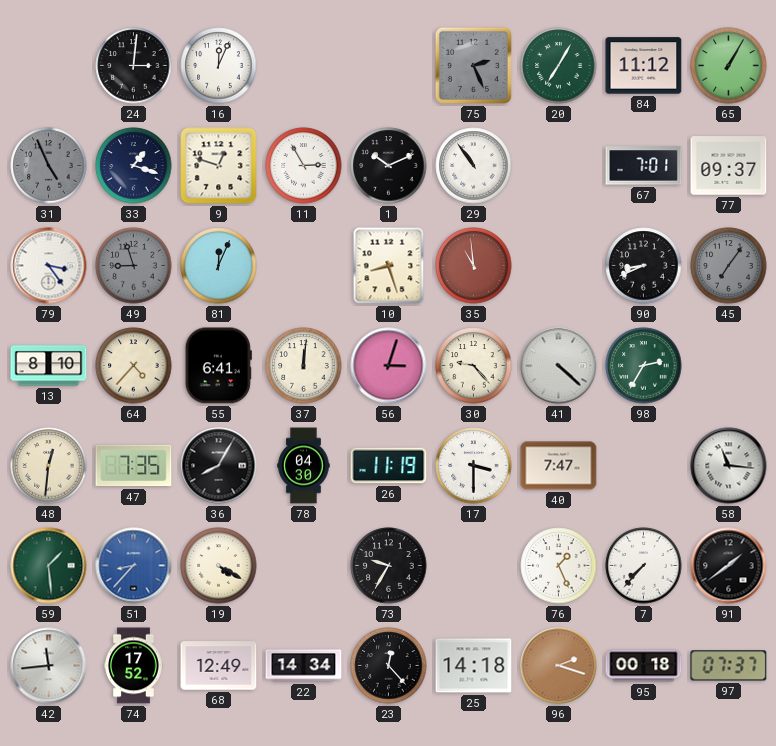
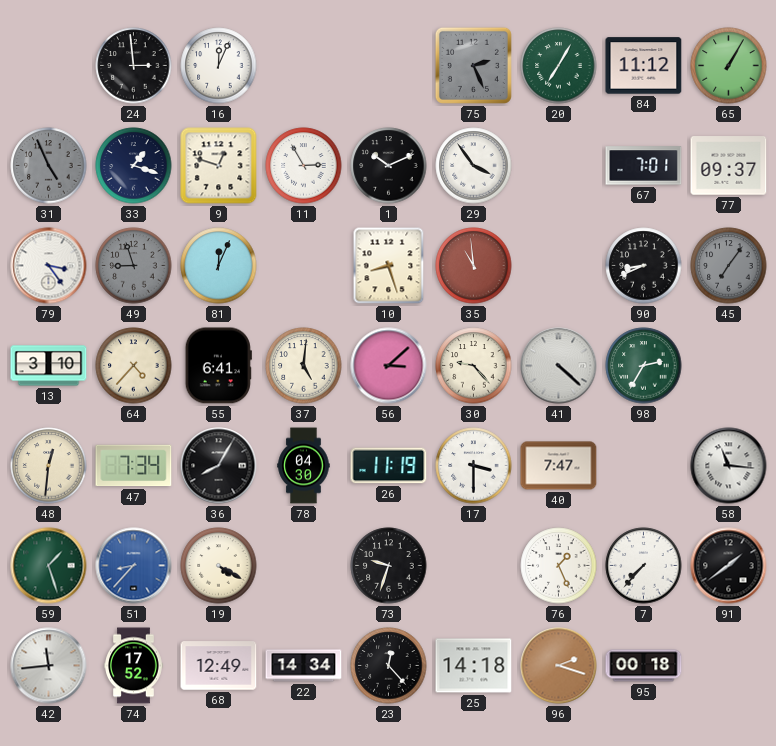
24: 3:01 -> 2:59 (134, 66)
29: 10:54 -> 3:54 (474, 166)
13: 8:10 -> 3:10 (49, 366)
37: 12:01 -> 5:01 (304, 366)
56: 3:03 -> 3:08 (389, 366)
47: 7:35 -> 7:34 (134, 466)
59: 1:29 -> 1:27 (49, 566)
73: 9:35 -> 9:33 (389, 566)
97: 07:37 -> none (729, 666)
